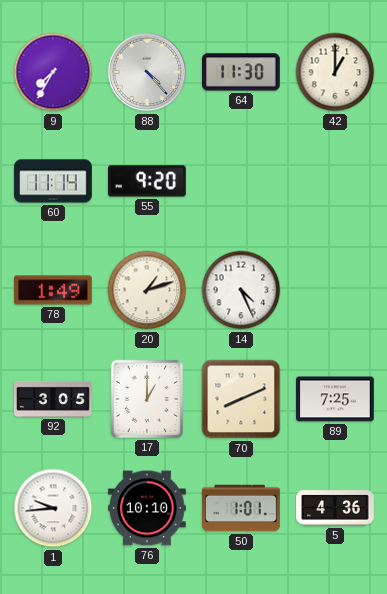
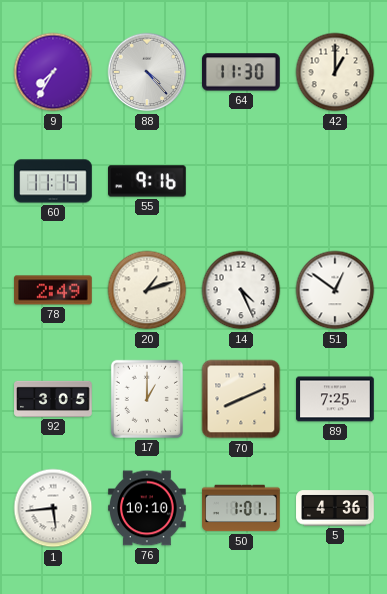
55: 9:20 -> 9:16 (148, 181)
78: 1:49 -> 2:49 (53, 290)
51: none -> 12:51 (335, 290)
1: 9:44 -> 5:44 (53, 508)
